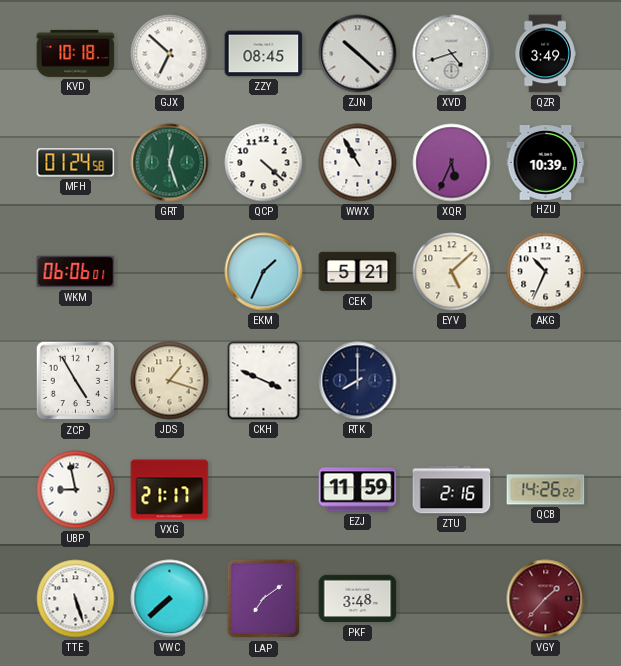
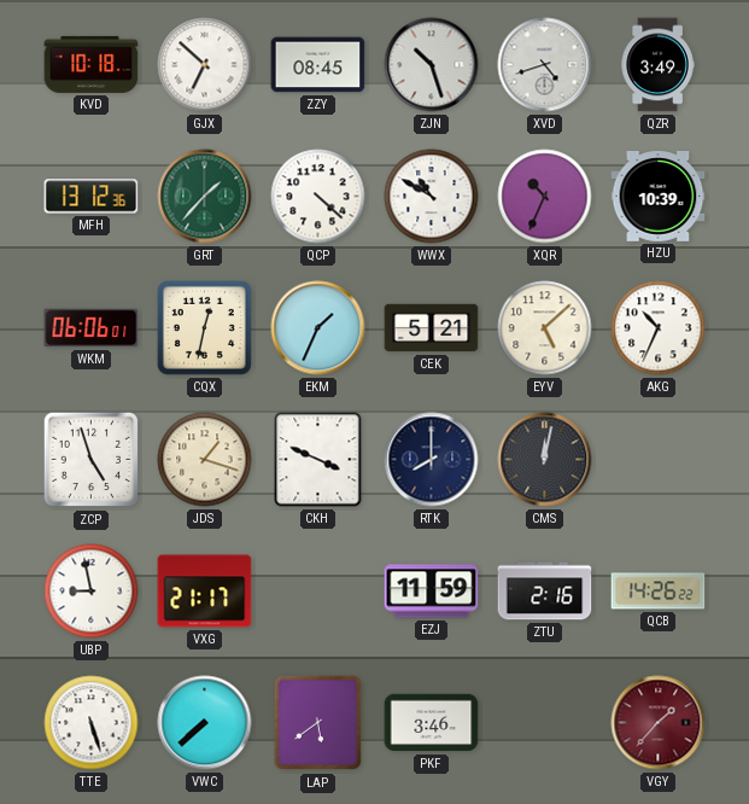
ZJN: 10:22 -> 10:27 (432, 65)
MFH: 01:24 -> 13:12 (92, 197)
GRT: 12:27 -> 1:37 (205, 197)
WWX: 10:55 -> 10:50 (432, 197)
XQR: 5:34 -> 10:34 (545, 197)
CQX: none -> 12:32 (204, 327)
ZCP: 4:55 -> 4:57 (92, 460)
CMS: none -> 12:02 (545, 460)
LAP: 7:09 -> 5:39 (318, 723)
PKF: 3:48 -> 3:46 (432, 723)
